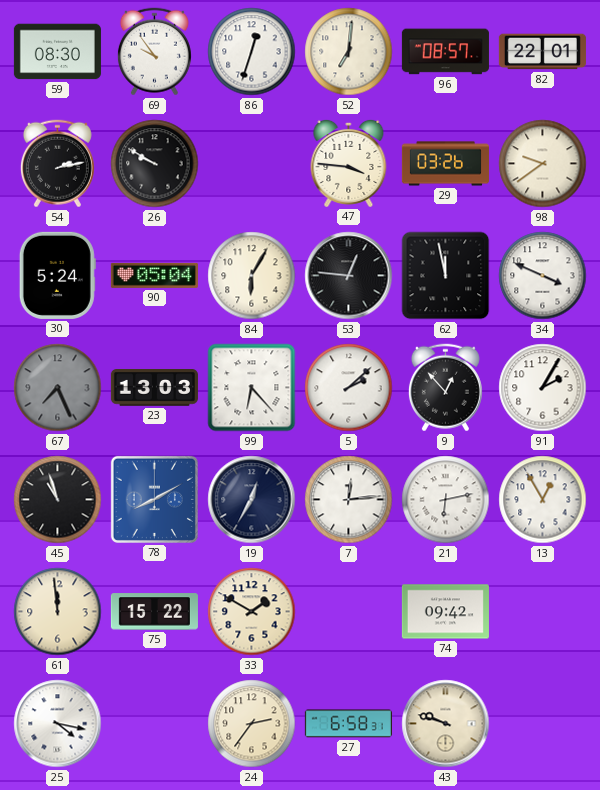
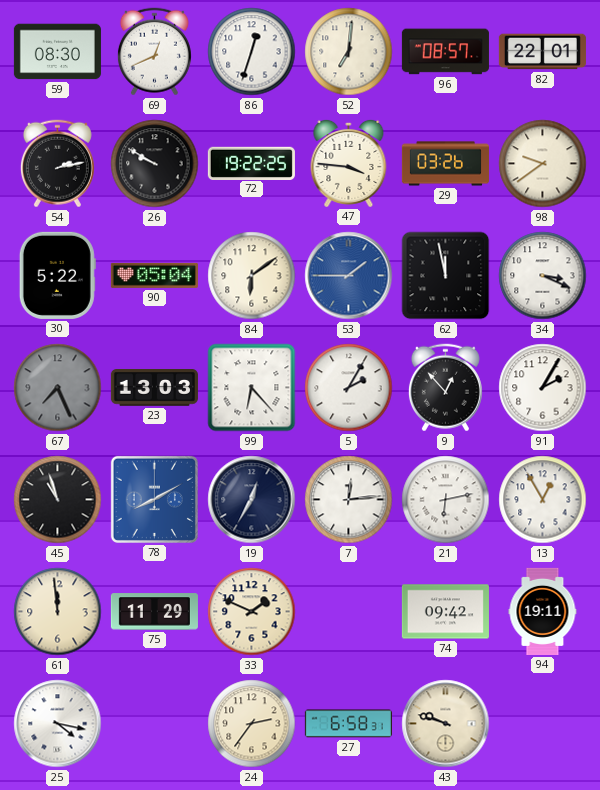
69: 9:54 -> 12:41 (154, 52)
72: none -> 19:22 (251, 163)
30: 5:24 -> 5:22 (57, 275)
84: 6:05 -> 6:09 (252, 276)
53: 12:46 -> 1:45 (349, 276)
53 dial: black -> blue (349, 276)
34: 3:49 -> 3:19 (543, 276)
5: 2:08 -> 2:05 (349, 388)
75: 15:22 -> 11:29 (154, 612)
33: 1:50 -> 1:49 (252, 612)
94: none -> 19:11 (543, 611)
